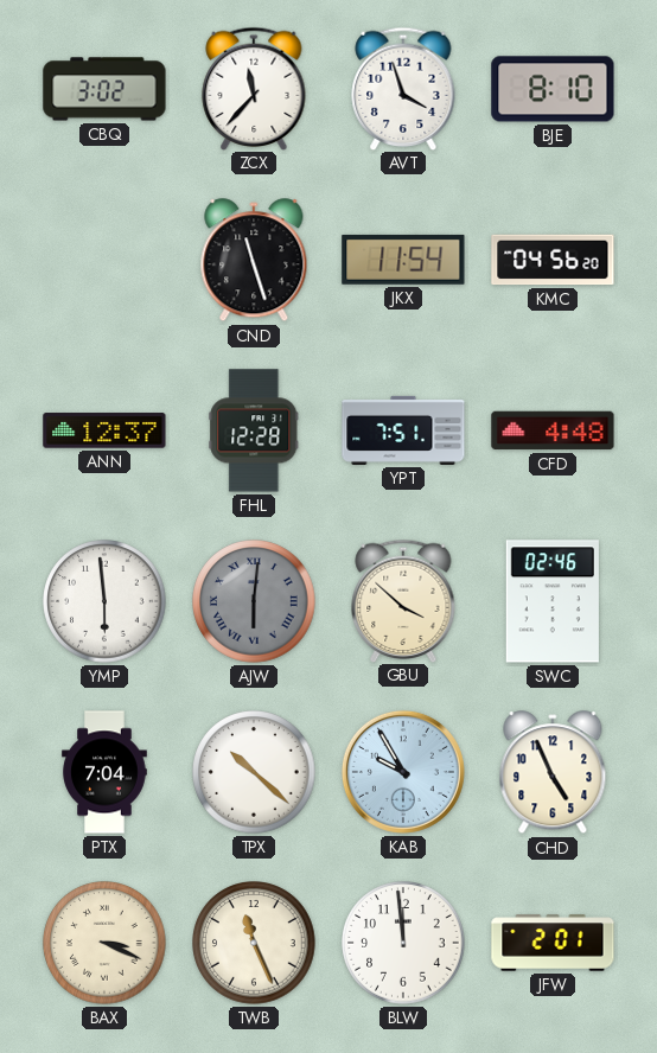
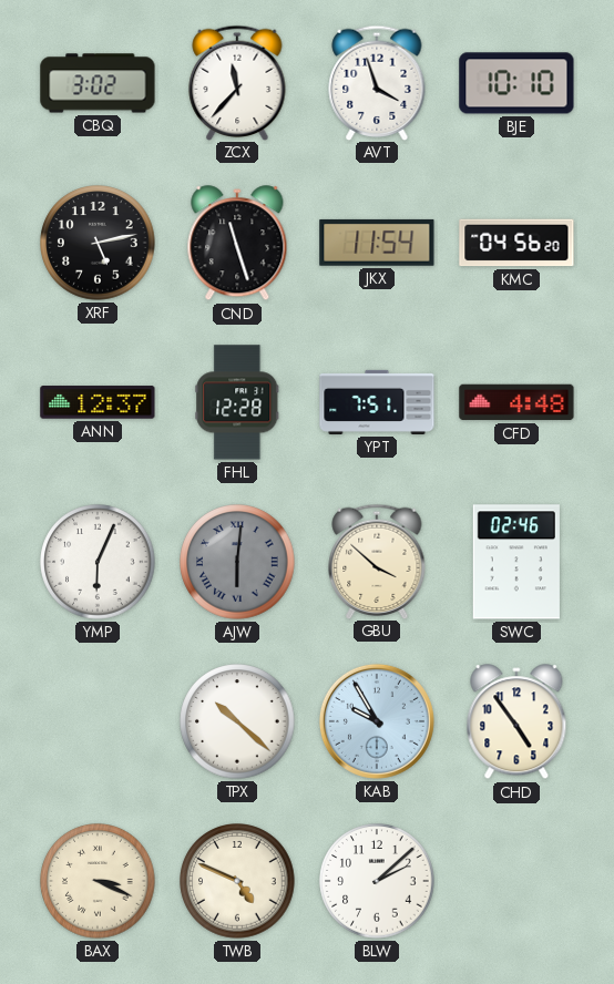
BJE: 8:10 -> 10:10 (516, 83)
XRF: none -> 5:13 (98, 243)
YMP: 5:59 -> 6:04 (98, 562)
PTX: 7:04 -> none (104, 772)
CHD: 4:56 -> 4:54 (516, 722)
TWB: 11:26 -> 4:49 (237, 881)
BLW: 11:59 -> 2:08 (377, 881)
JFW: 2:01 -> none (553, 943)
